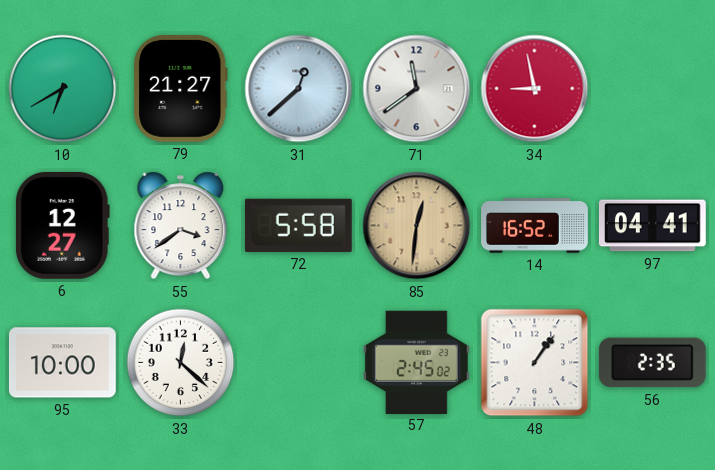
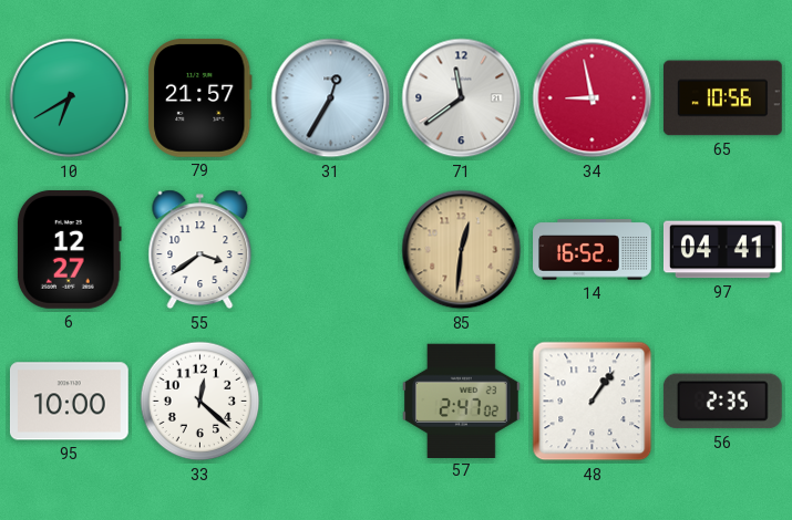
79: 21:27 -> 21:57 (200, 97)
31: 12:38 -> 12:35 (331, 98)
65: none -> 10:56 (722, 98)
72: 5:58 -> none (298, 225)
57: 2:45 -> 2:47 (461, 401)
